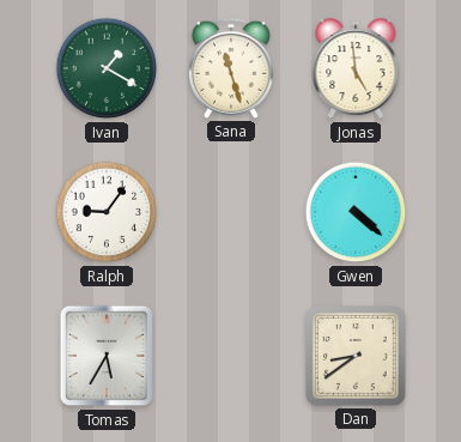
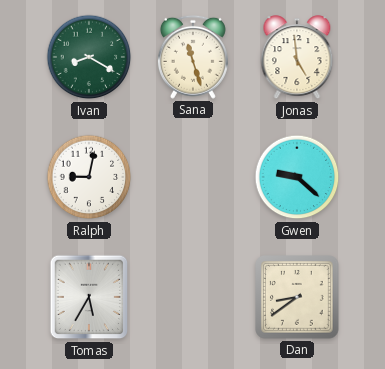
Ivan: 1:20 -> 8:20 (89, 57)
Ralph: 9:06 -> 9:02 (89, 177)
Gwen: 4:22 -> 9:22 (297, 177)
